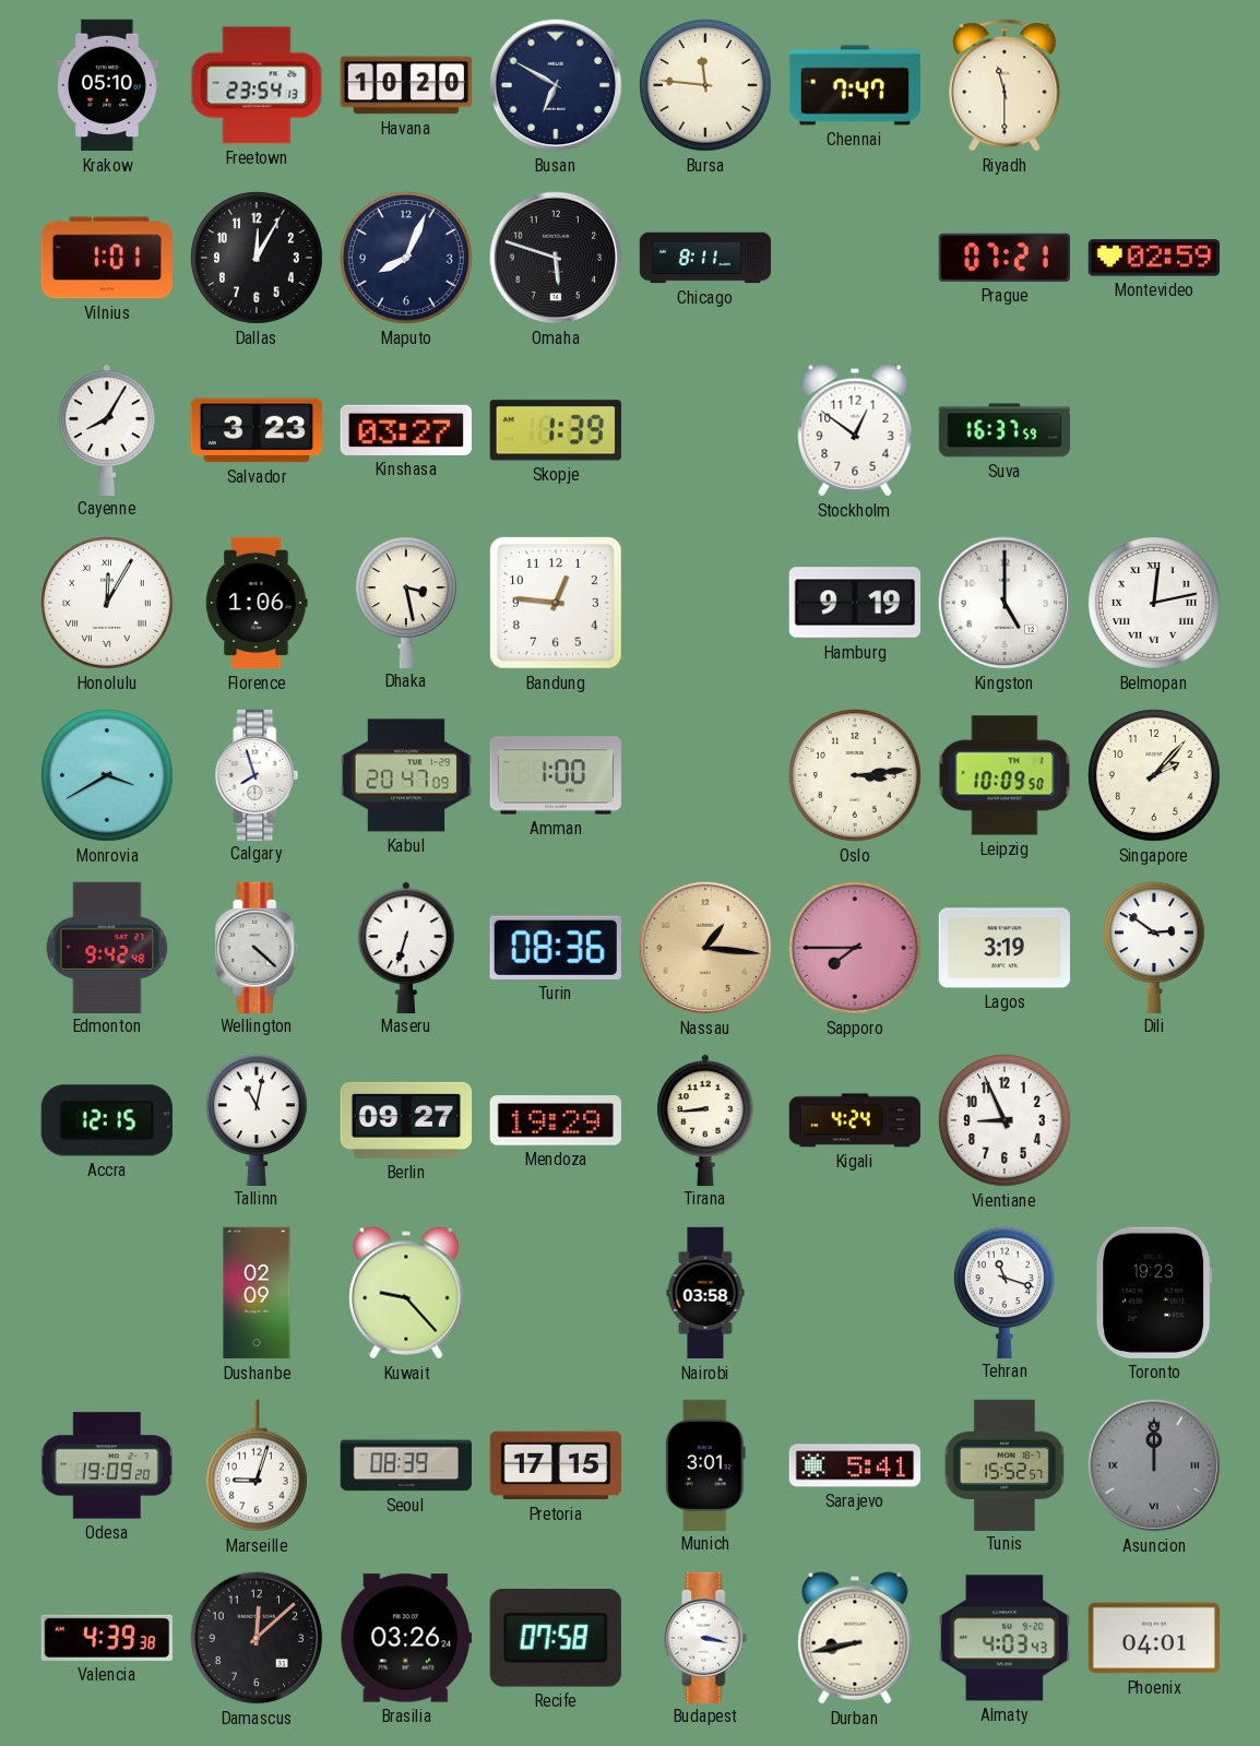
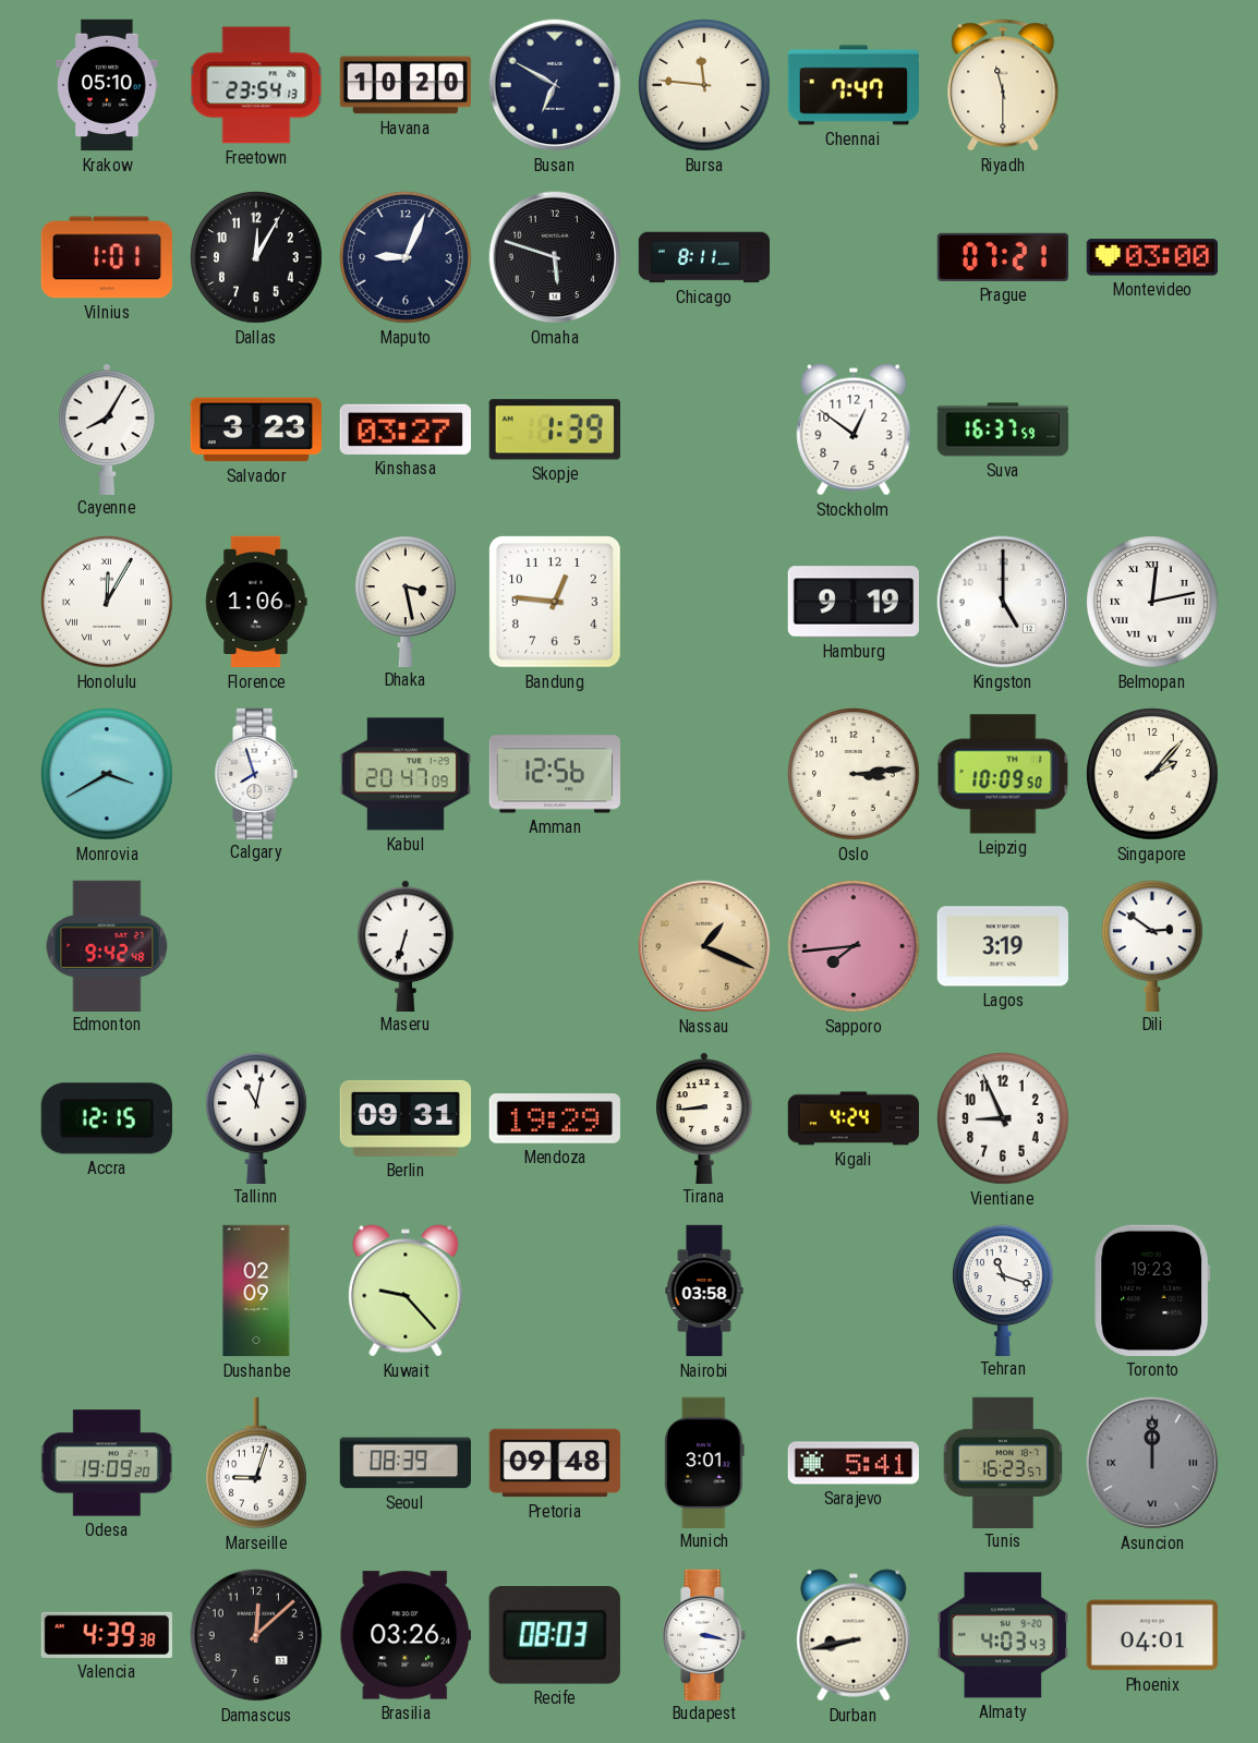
Maputo: 8:04 -> 9:04 (407, 258)
Montevideo: 02:59 -> 03:00 (1151, 257)
Amman: 1:00 -> 12:56 (554, 774)
Wellington: 4:22 -> none (257, 947)
Turin: 08:36 -> none (556, 948)
Nassau: 1:16 -> 1:19 (704, 946)
Sapporo: 7:45 -> 7:44 (855, 947)
Berlin: 09:27 -> 09:31 (406, 1118)
Pretoria: 17:15 -> 09:48 (554, 1463)
Tunis: 15:52 -> 16:23 (1003, 1462)
Recife: 07:58 -> 08:03 (555, 1636)
